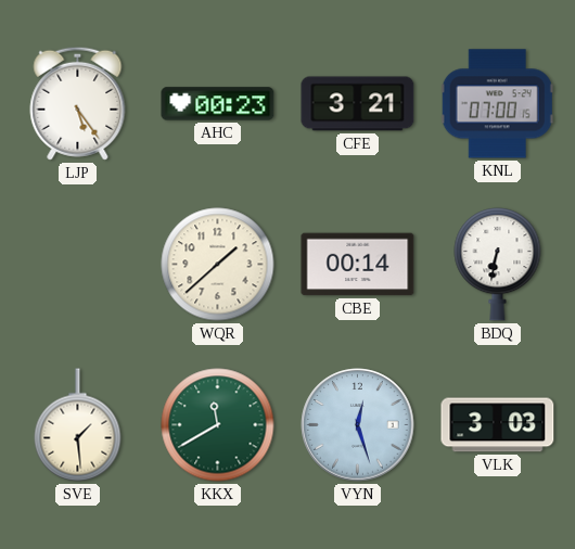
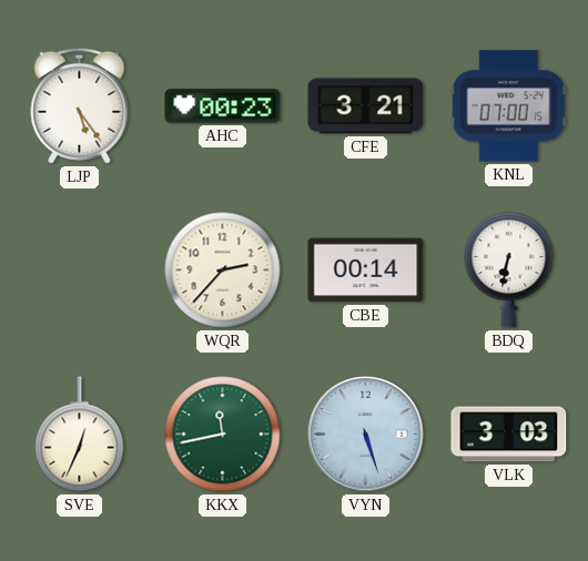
WQR: 1:38 -> 2:37 (223, 271)
SVE: 1:29 -> 12:34 (80, 435)
KKX: 11:40 -> 11:43 (223, 435)
VYN: 12:27 -> 5:27 (366, 435)
